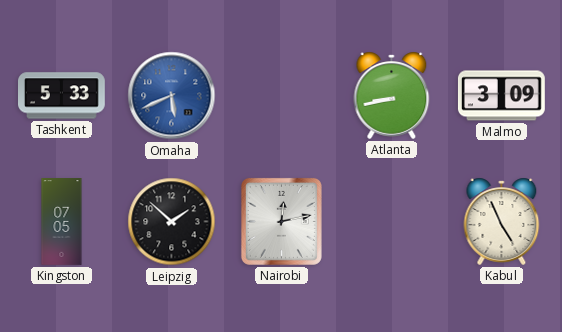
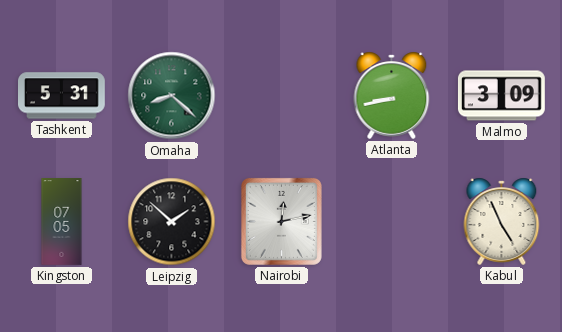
Tashkent: 5:33 -> 5:31 (62, 96)
Omaha: 5:41 -> 8:22 (172, 96)
Omaha dial: blue -> green (172, 96)
